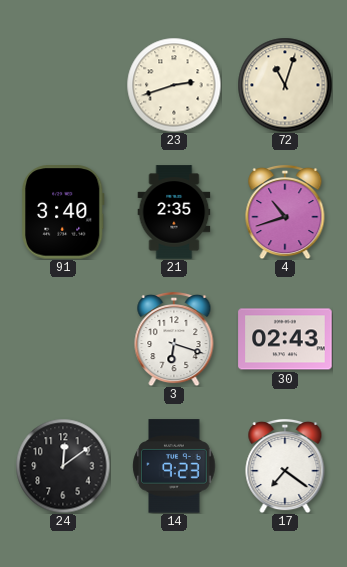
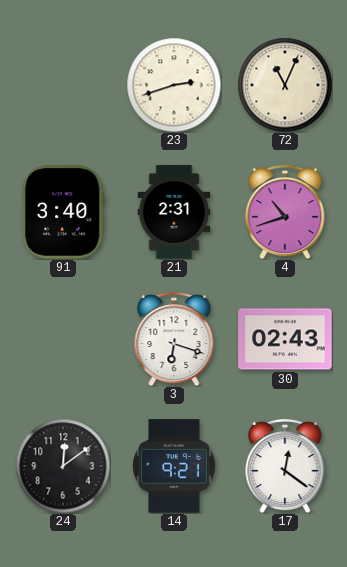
72: 11:03 -> 11:04 (285, 85)
21: 2:35 -> 2:31 (174, 212)
14: 9:23 -> 9:21 (174, 466)
17: 7:21 -> 12:21 (285, 466)
